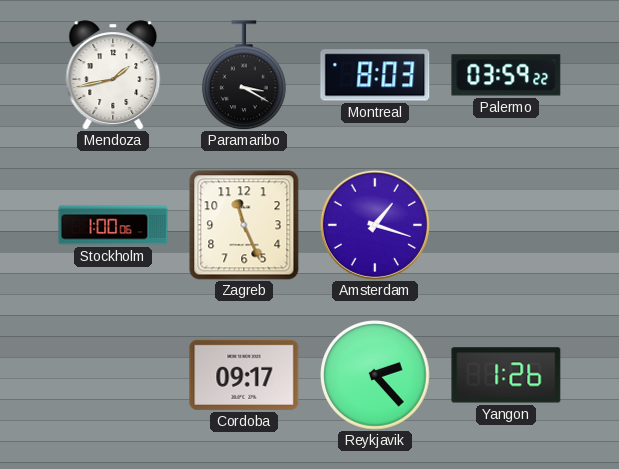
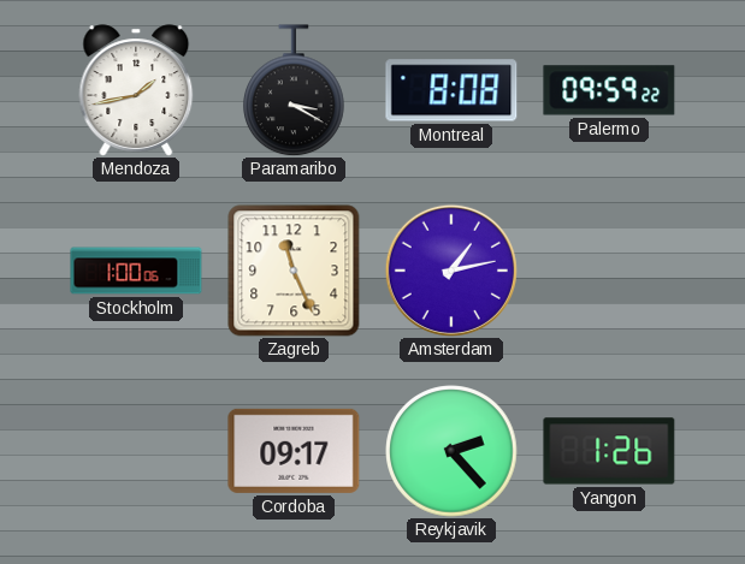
Montreal: 8:03 -> 8:08 (451, 90)
Palermo: 03:59 -> 09:59 (609, 90)
Amsterdam: 1:18 -> 1:13 (451, 271)
